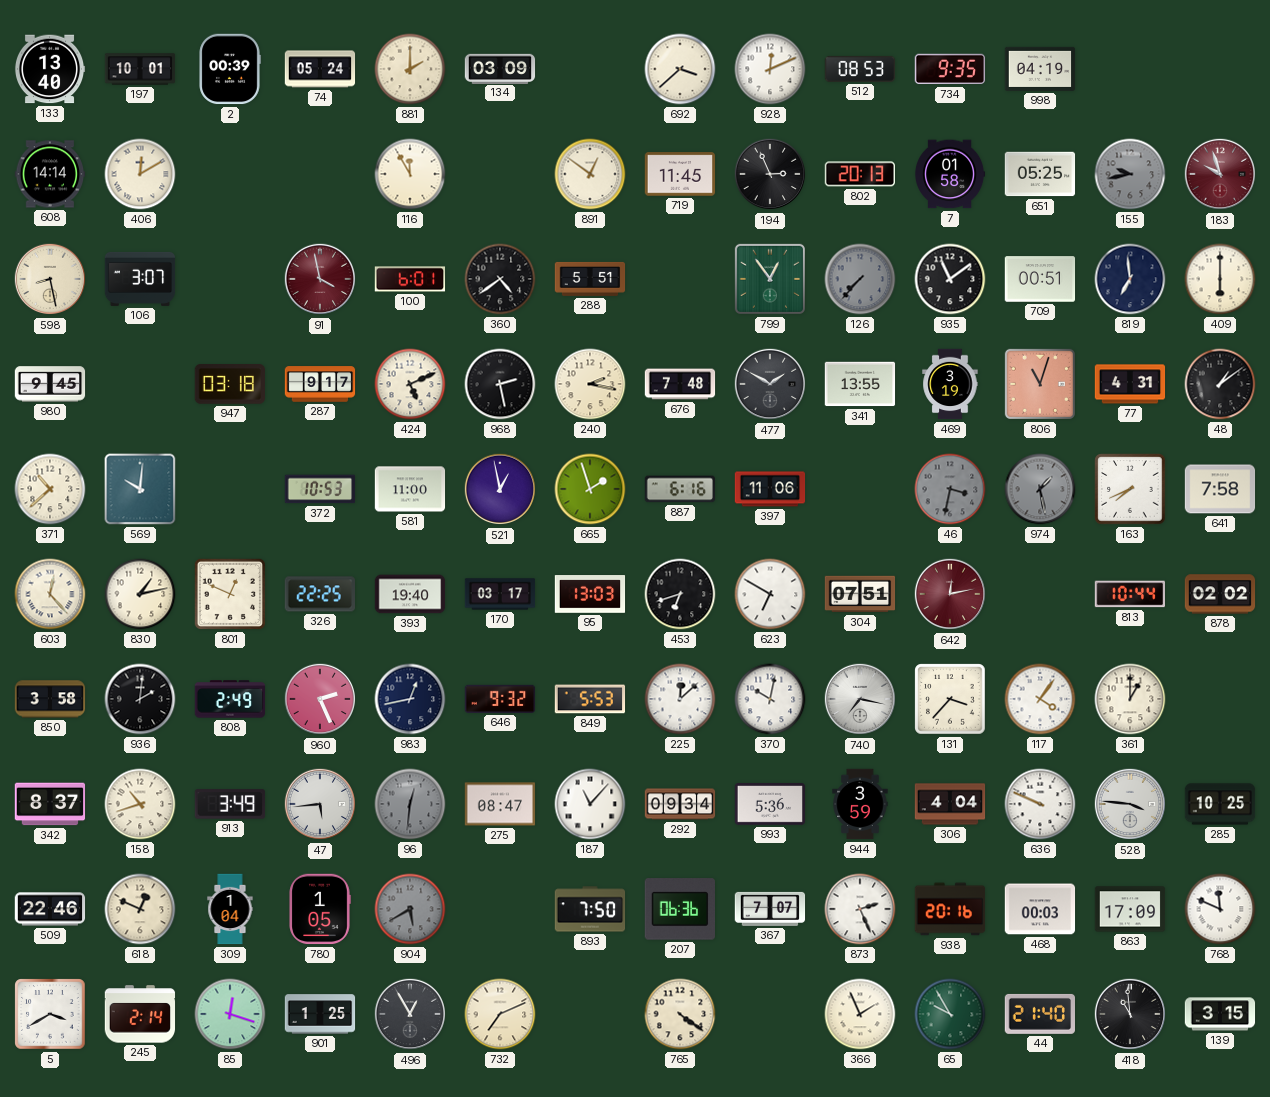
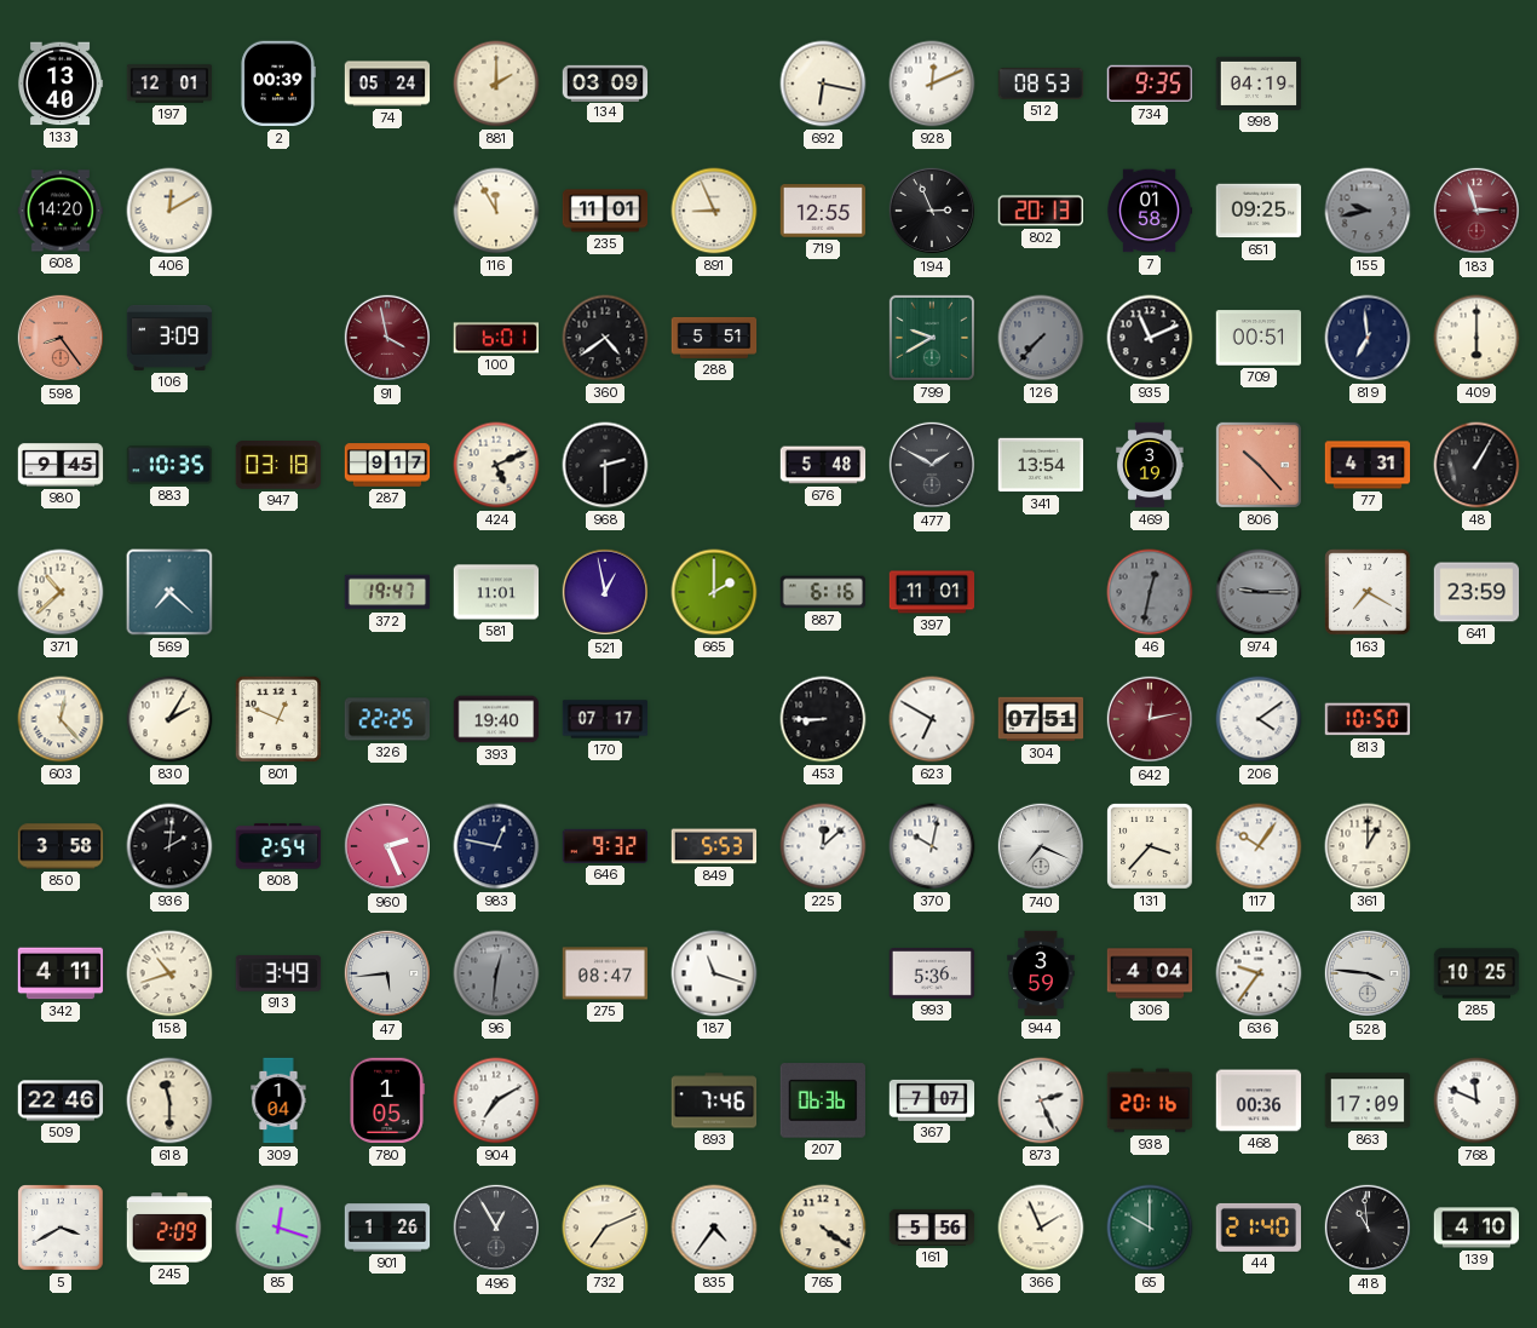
197: 10:01 -> 12:01 (169, 84)
692: 3:38 -> 6:17 (823, 84)
608: 14:14 -> 14:20 (61, 211)
235: none -> 11:01 (605, 211)
891: 12:51 -> 8:56 (714, 211)
719: 11:45 -> 12:55 (823, 211)
651: 05:25 -> 09:25 (1259, 211)
183: 9:57 -> 2:57 (1476, 211)
598: 8:28 -> 8:24 (61, 338)
598 dial: cream -> salmon (61, 338)
106: 3:07 -> 3:09 (169, 338)
799: 12:54 -> 9:40 (932, 338)
935: 11:09 -> 11:11 (1150, 338)
883: none -> 10:35 (169, 465)
968: 2:28 -> 2:30 (605, 465)
240: 2:17 -> none (590, 384)
676: 7:48 -> 5:48 (823, 465)
341: 13:55 -> 13:54 (1041, 465)
806: 11:03 -> 10:23 (1259, 465)
48: 1:09 -> 1:05 (1476, 465)
569: 10:01 -> 7:22 (169, 592)
372: 10:53 -> 19:47 (387, 592)
581: 11:00 -> 11:01 (496, 592)
665: 1:57 -> 2:00 (714, 592)
397: 11:06 -> 11:01 (932, 592)
46: 3:32 -> 12:32 (1150, 592)
974: 1:28 -> 9:15 (1259, 592)
163: 7:41 -> 7:20 (1368, 592)
641: 7:58 -> 23:59 (1476, 592)
830: 1:13 -> 2:05 (169, 719)
170: 03:17 -> 07:17 (605, 719)
95: 13:03 -> none (590, 594)
453: 6:42 -> 8:45 (823, 719)
206: none -> 4:09 (1259, 719)
813: 10:44 -> 10:50 (1366, 719)
878: 02:02 -> none (1220, 594)
808: 2:49 -> 2:54 (278, 846)
983: 12:43 -> 12:47 (496, 846)
740: 7:17 -> 7:19 (1041, 846)
117: 4:06 -> 10:06 (1259, 846)
342: 8:37 -> 4:11 (61, 973)
187: 11:07 -> 11:18 (714, 973)
292: 09:34 -> none (680, 804)
636: 9:49 -> 9:36 (1259, 973)
618: 12:49 -> 11:30 (169, 1100)
904: 5:40 -> 7:10 (496, 1100)
904 dial: grey -> white (496, 1100)
893: 7:50 -> 7:46 (714, 1100)
468: 00:03 -> 00:36 (1259, 1100)
245: 2:14 -> 2:09 (169, 1228)
901: 1:25 -> 1:26 (387, 1228)
835: none -> 4:36 (714, 1228)
161: none -> 5:56 (932, 1228)
65: 9:55 -> 10:00 (1150, 1228)
139: 3:15 -> 4:10 (1476, 1228)
